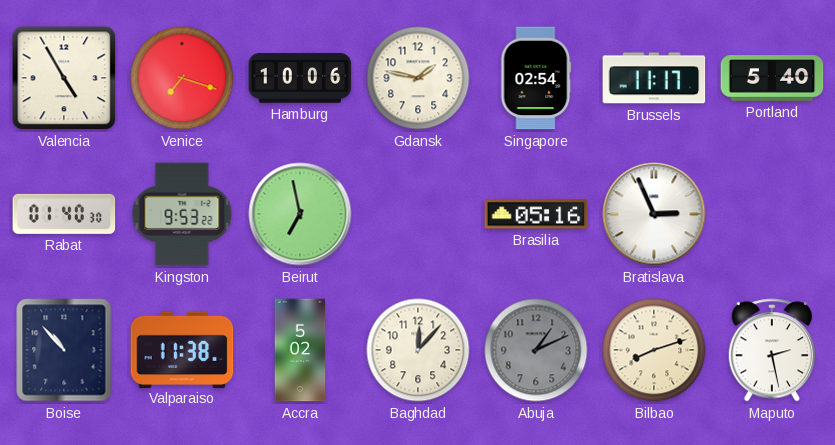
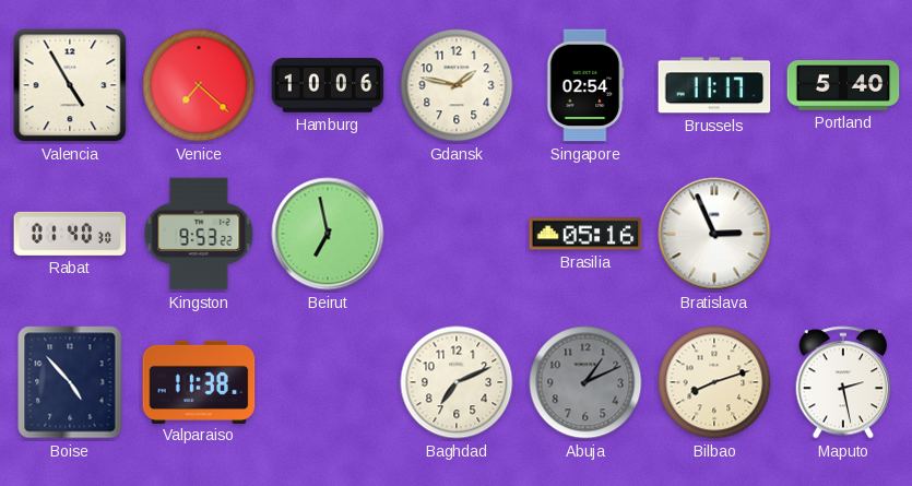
Venice: 7:18 -> 7:22 (199, 85)
Boise: 10:53 -> 4:53 (70, 382)
Accra: 5:02 -> none (300, 350)
Baghdad: 12:07 -> 7:11 (457, 382)
